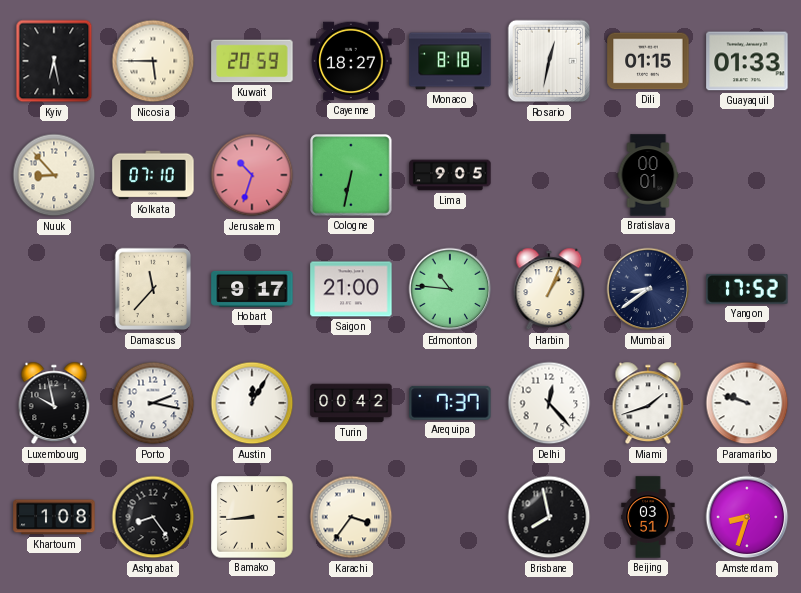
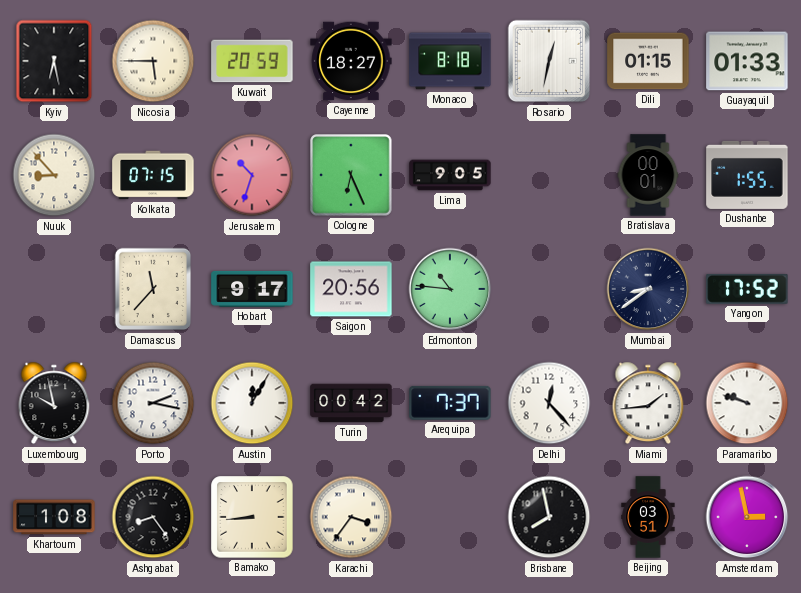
Kolkata: 07:10 -> 07:15 (153, 175)
Cologne: 6:32 -> 6:26 (351, 175)
Dushanbe: none -> 1:55 (747, 175)
Saigon: 21:00 -> 20:56 (351, 289)
Harbin: 1:04 -> none (549, 289)
Miami: 1:42 -> 1:44 (648, 403)
Amsterdam: 8:33 -> 2:58 (747, 517)
